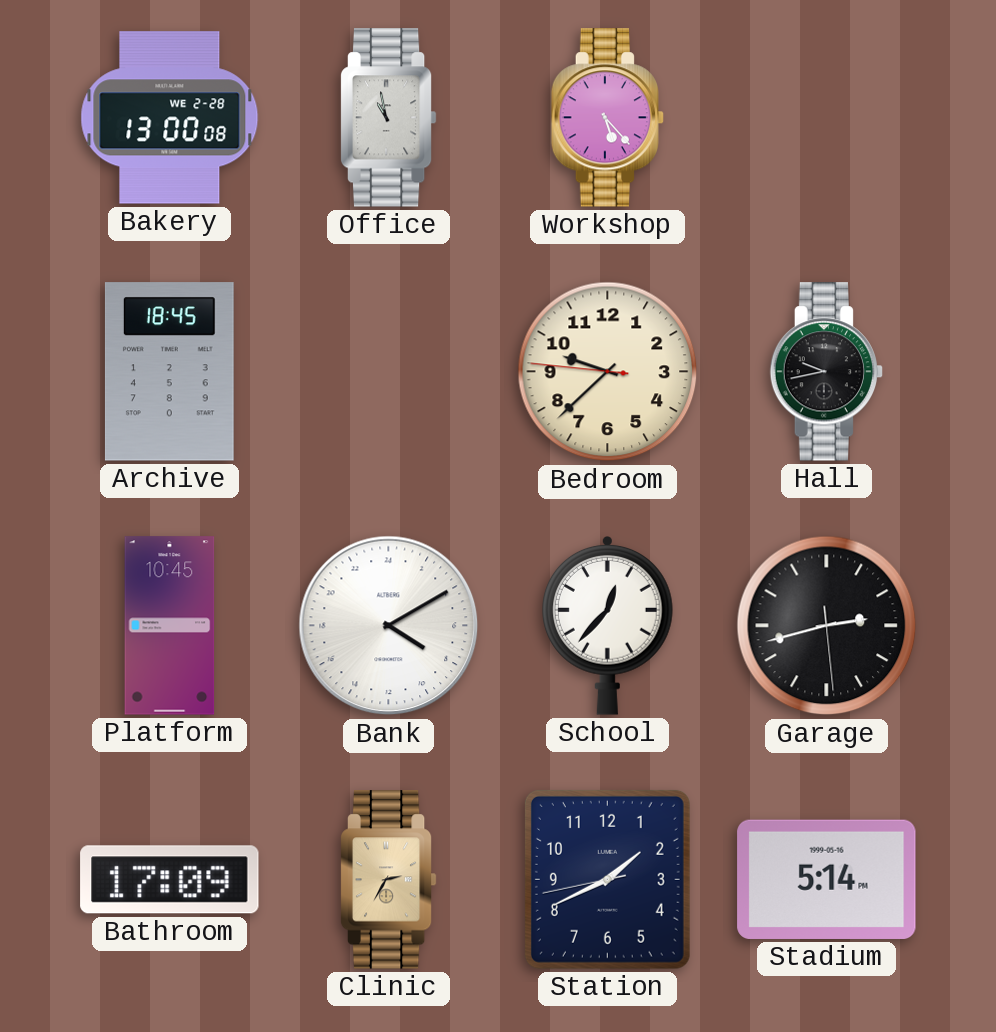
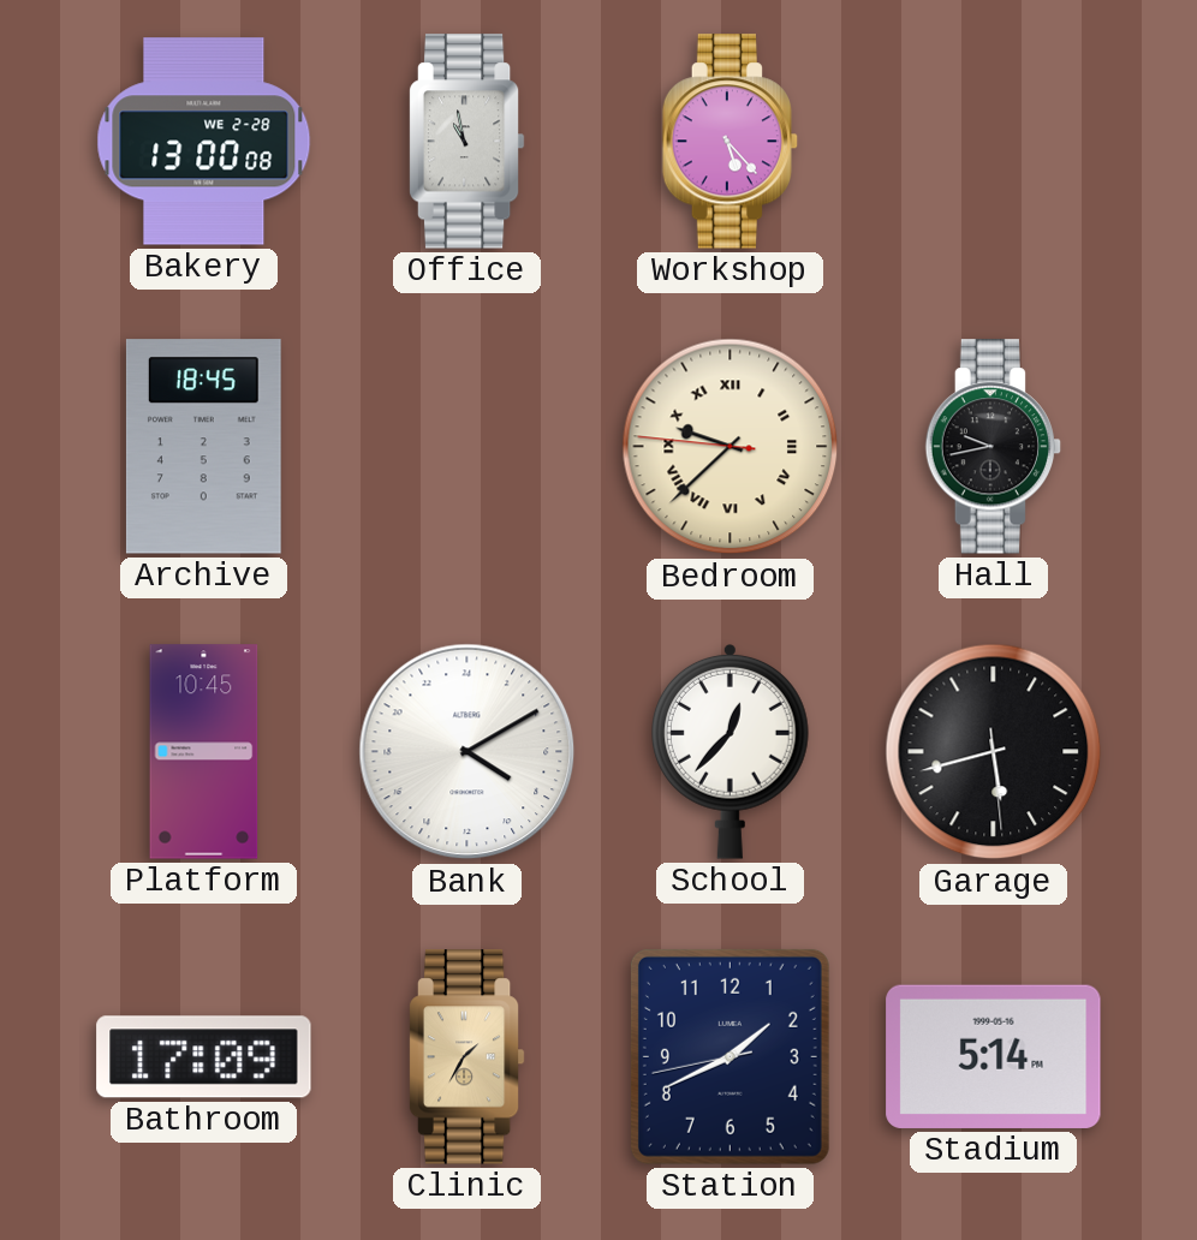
Bedroom numerals: Arabic -> Roman (731, 447)
Garage: 2:42 -> 5:42 (994, 752)
Clinic: 2:35 -> 1:35 (466, 1057)
